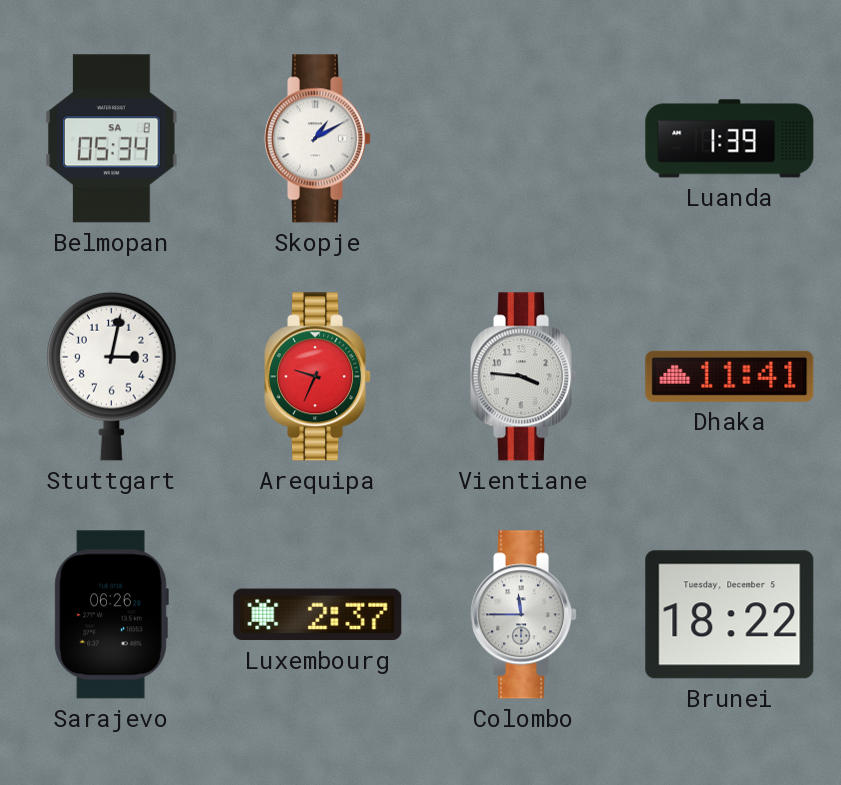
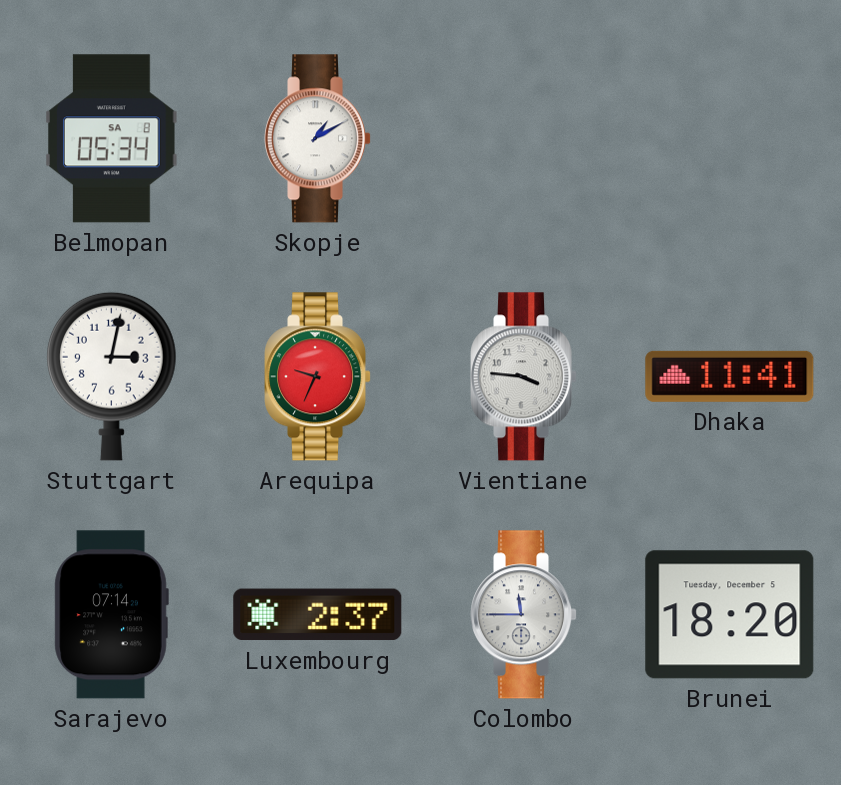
Luanda: 1:39 -> none (730, 139)
Sarajevo: 06:26 -> 07:14 (111, 615)
Brunei: 18:22 -> 18:20 (730, 615)
